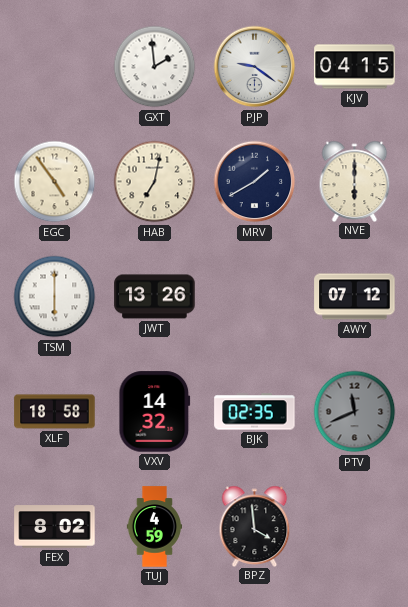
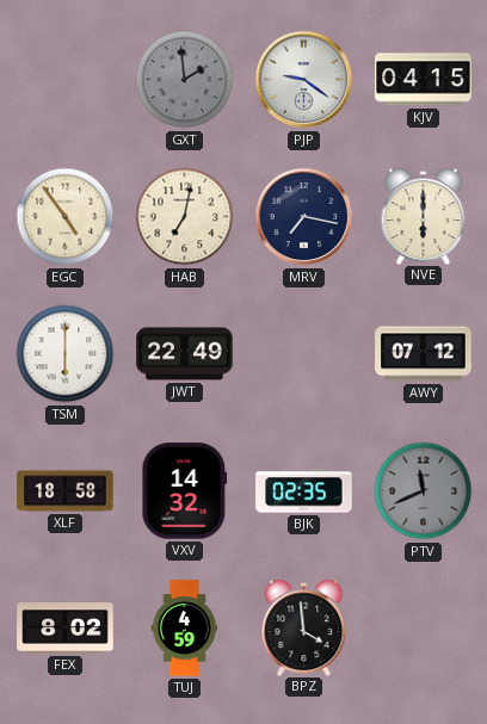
GXT dial: white -> grey (185, 80)
MRV: 1:40 -> 7:17 (304, 217)
JWT: 13:26 -> 22:49 (185, 354)
